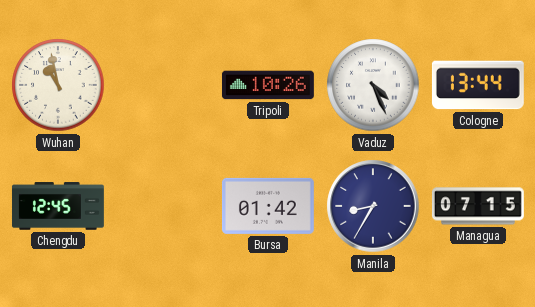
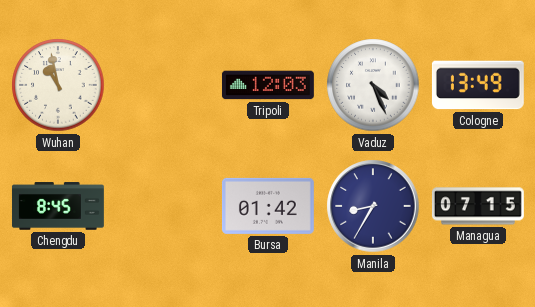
Tripoli: 10:26 -> 12:03 (268, 85)
Cologne: 13:44 -> 13:49 (478, 85)
Chengdu: 12:45 -> 8:45 (58, 206)
